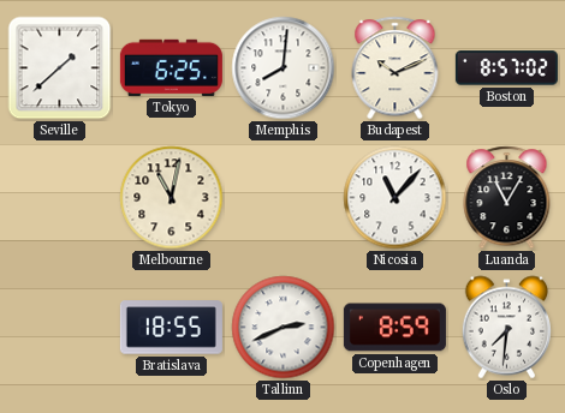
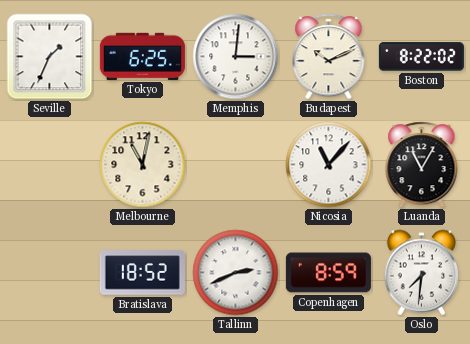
Seville: 1:38 -> 1:34 (50, 57)
Memphis: 8:01 -> 3:01 (236, 57)
Boston: 8:57 -> 8:22 (421, 57)
Bratislava: 18:55 -> 18:52 (142, 273)
